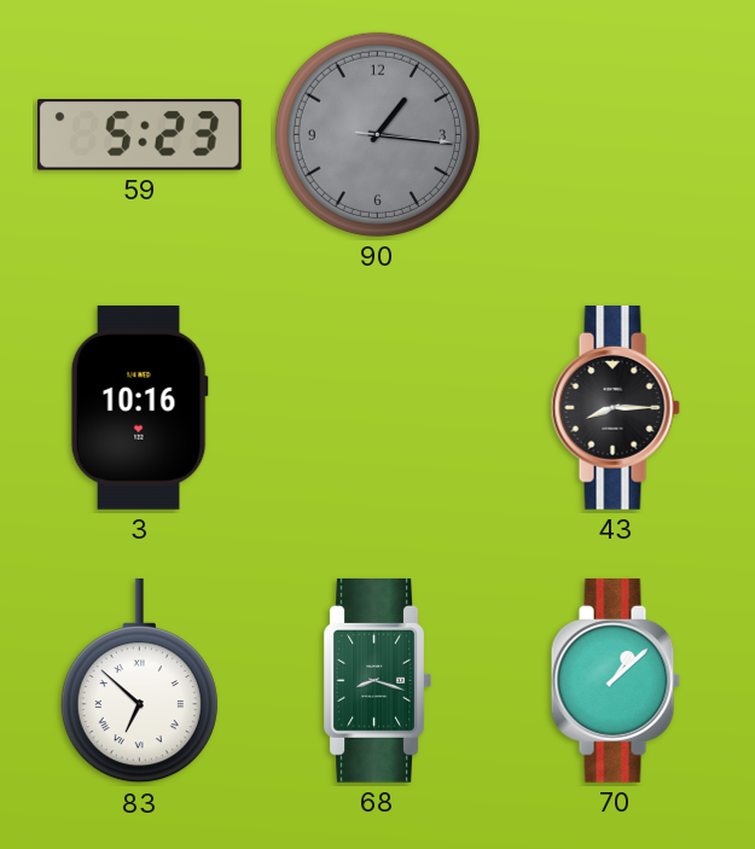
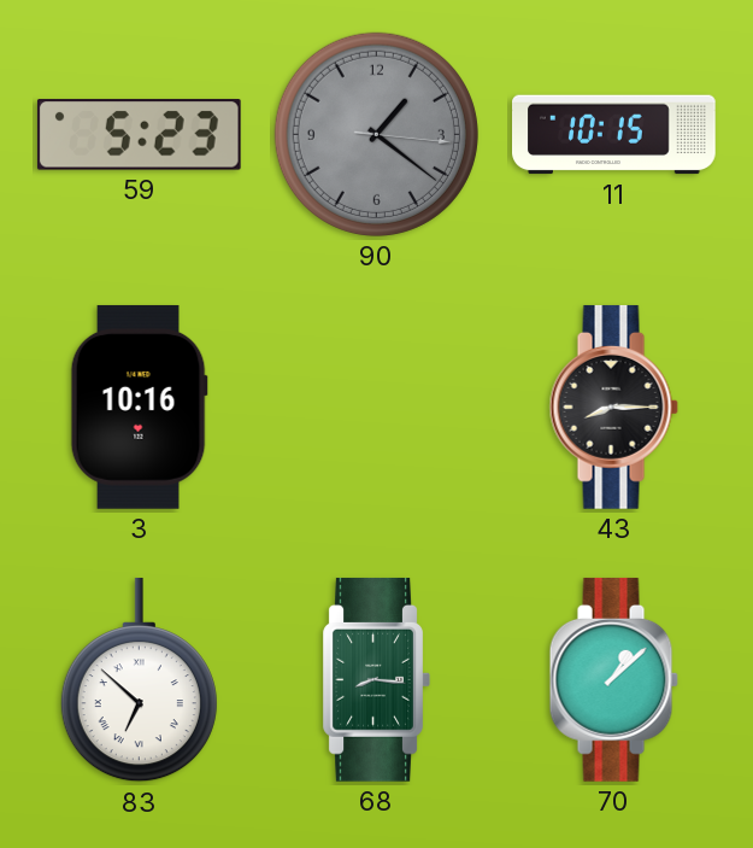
90: 1:16 -> 1:21 (376, 134)
11: none -> 10:15 (614, 135)
68: 8:18 -> 8:16 (376, 679)
